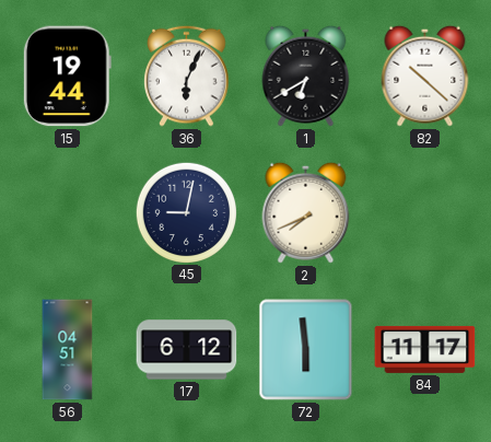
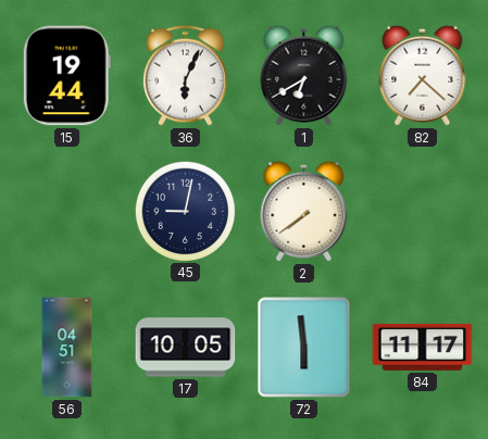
82: 10:22 -> 7:22 (423, 75)
2: 7:41 -> 7:39 (304, 211)
17: 6:12 -> 10:05 (186, 348)
